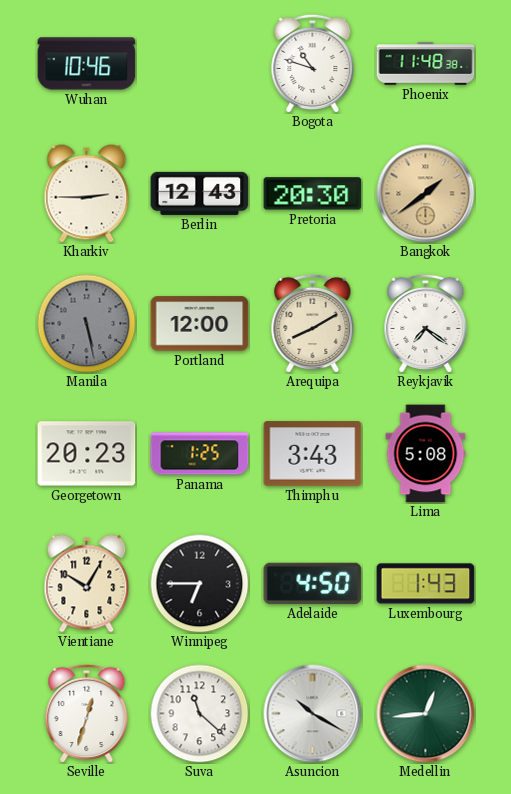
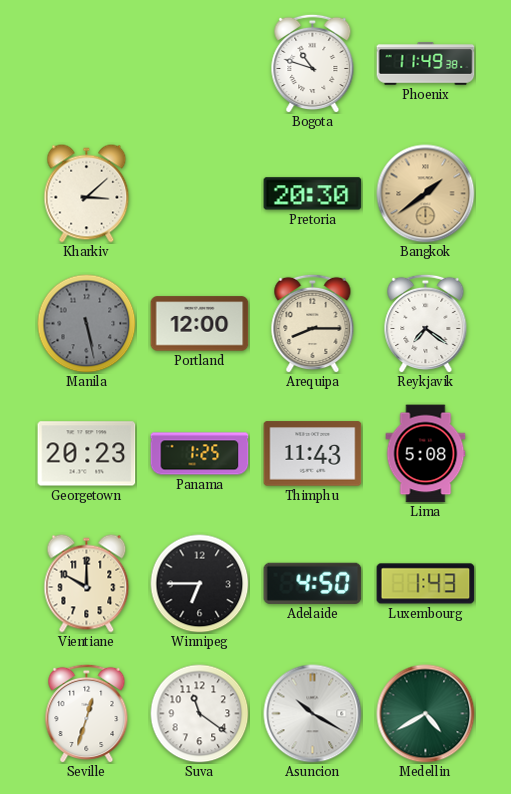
Wuhan: 10:46 -> none (87, 64)
Phoenix: 11:48 -> 11:49 (426, 64)
Kharkiv: 2:45 -> 3:08 (87, 194)
Berlin: 12:43 -> none (200, 193)
Arequipa: 8:10 -> 8:15 (313, 323)
Thimphu: 3:43 -> 11:43 (313, 454)
Vientiane: 10:05 -> 10:00 (87, 584)
Suva: 11:22 -> 11:21 (200, 714)
Medellin: 12:44 -> 4:40 (426, 714)
